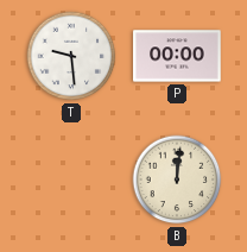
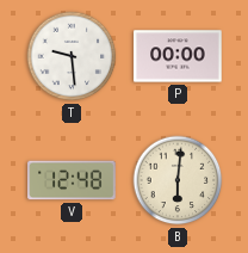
V: none -> 12:48 (72, 180)
B: 12:01 -> 6:01 (178, 180)
